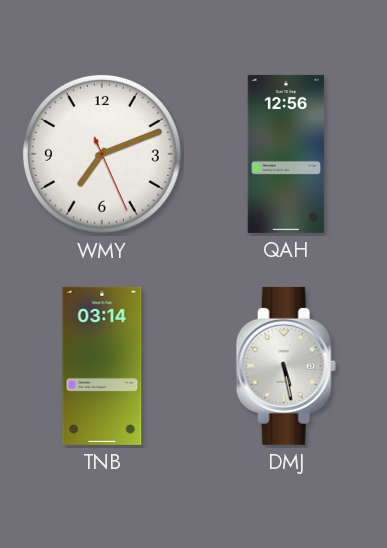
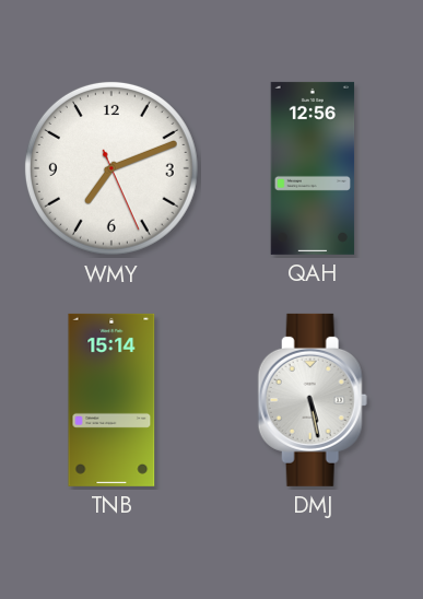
TNB: 03:14 -> 15:14 (111, 400)
